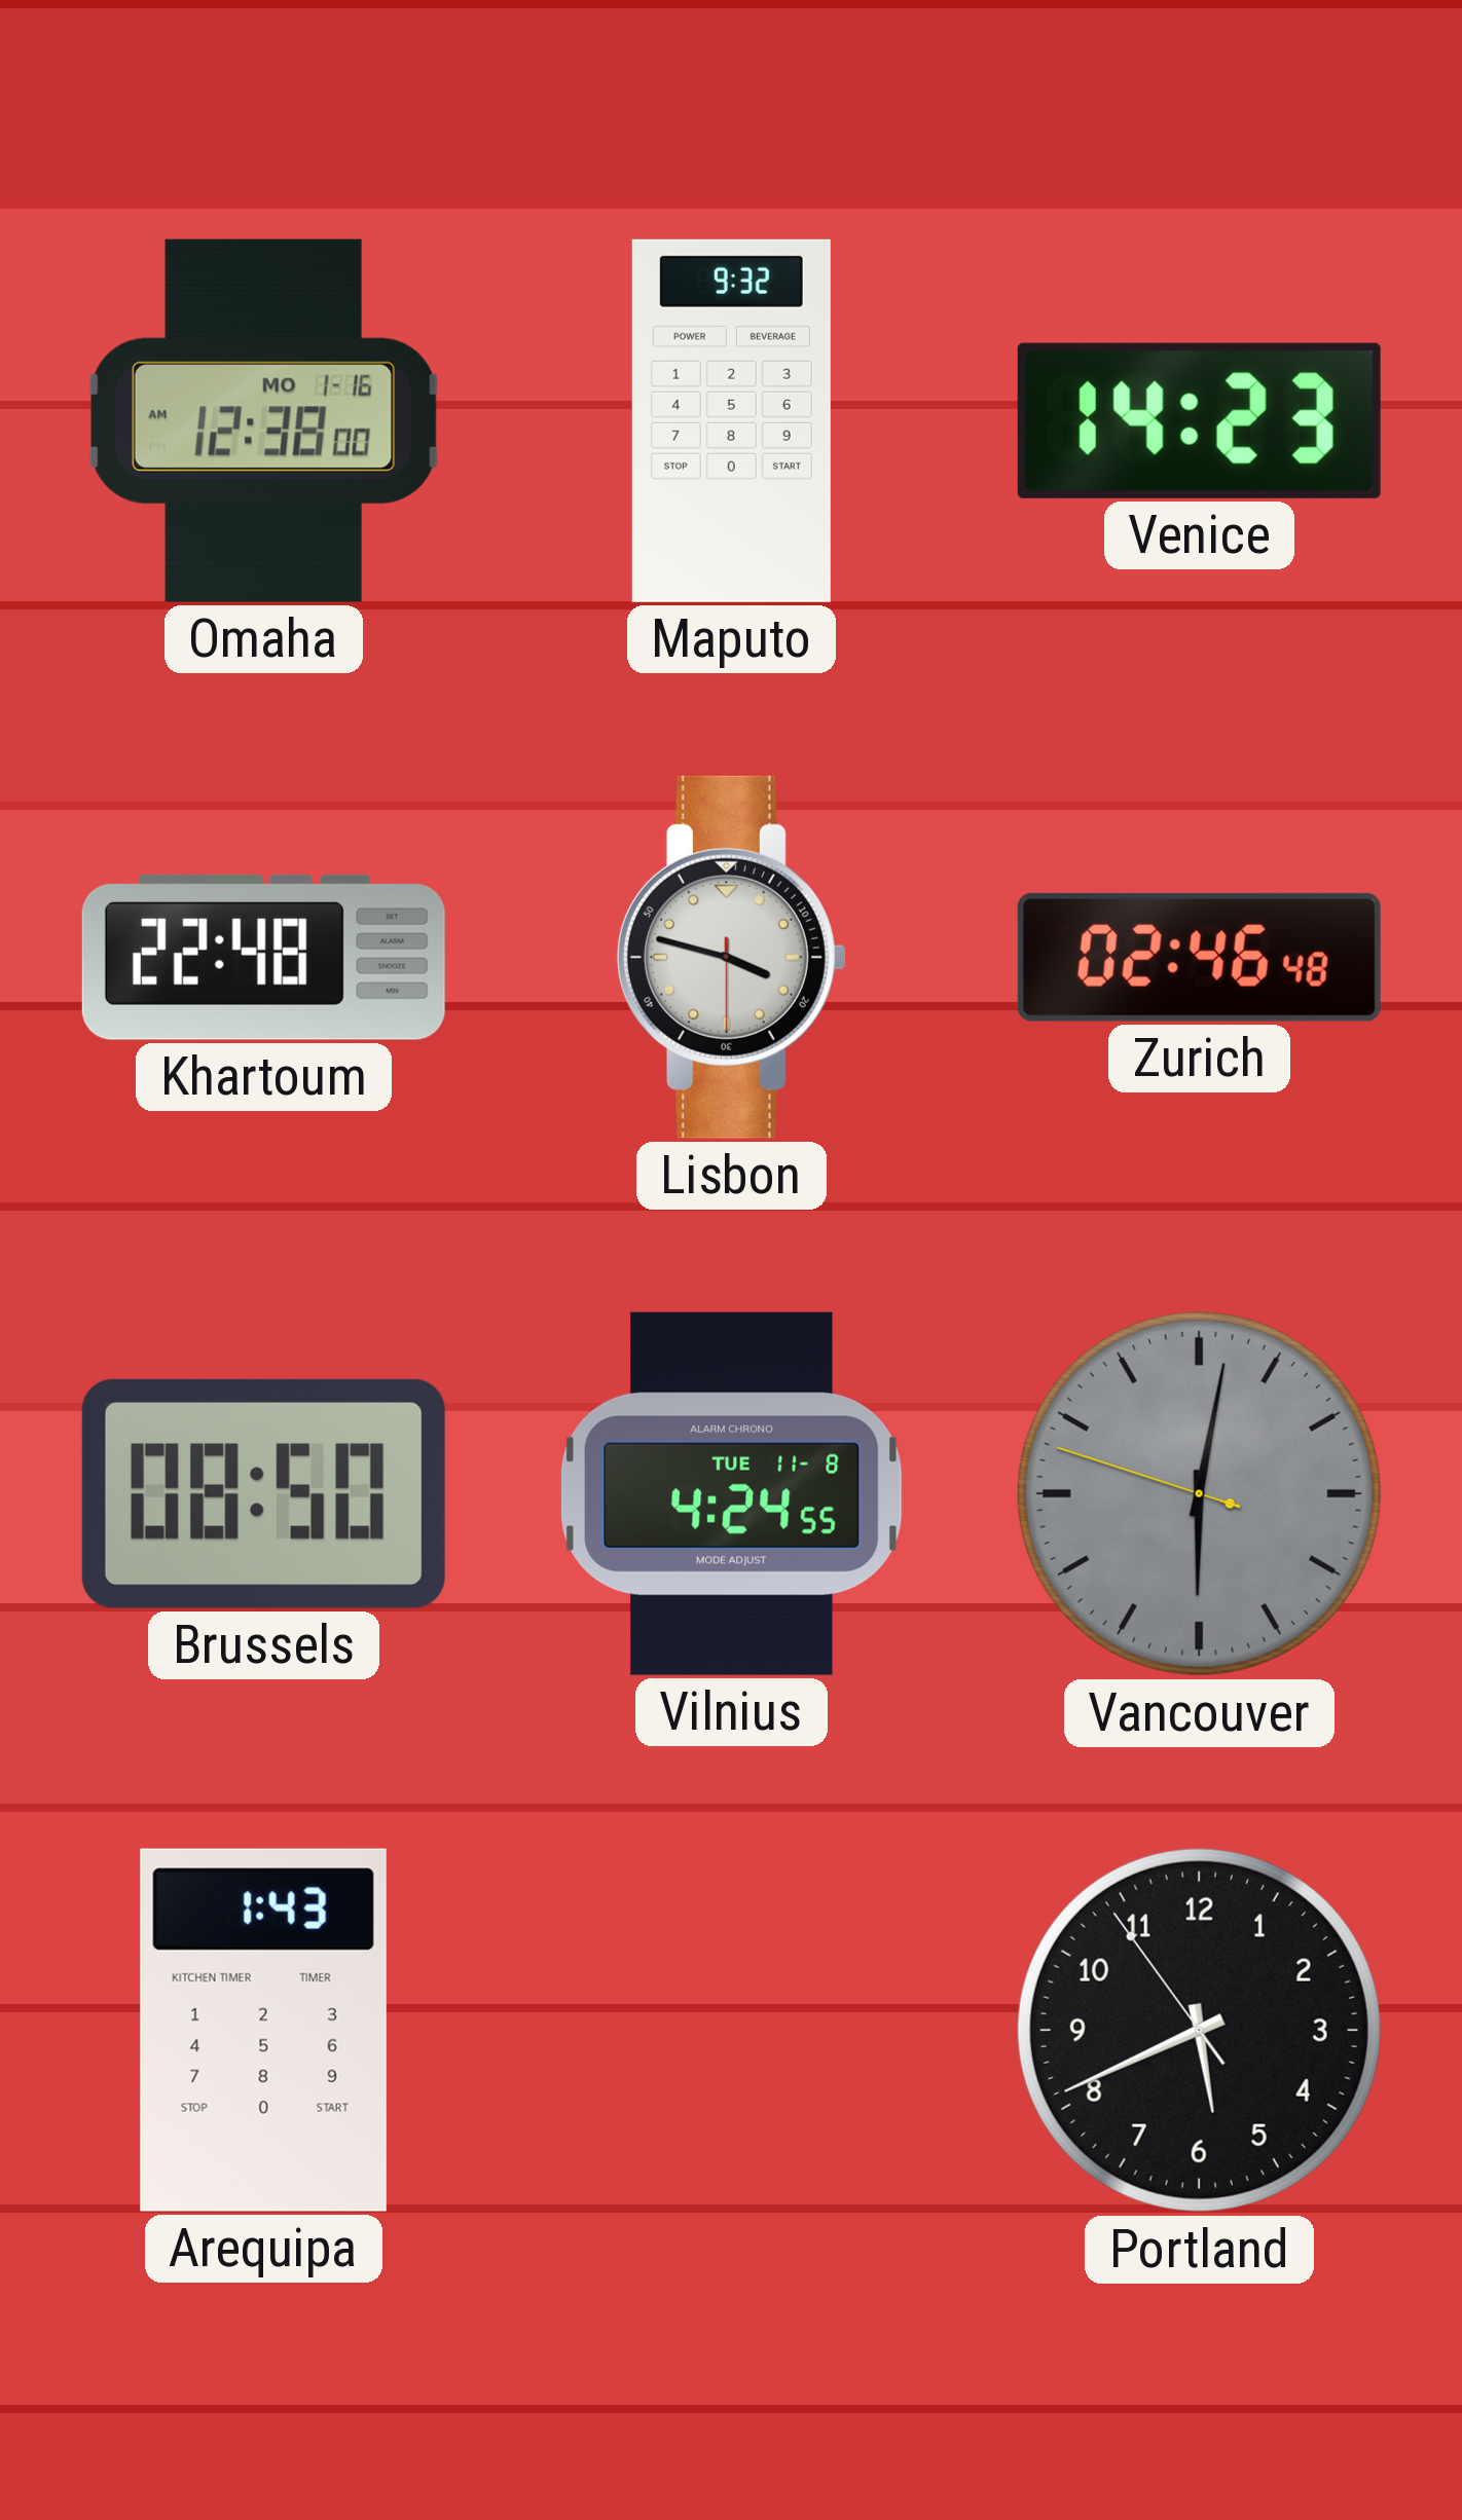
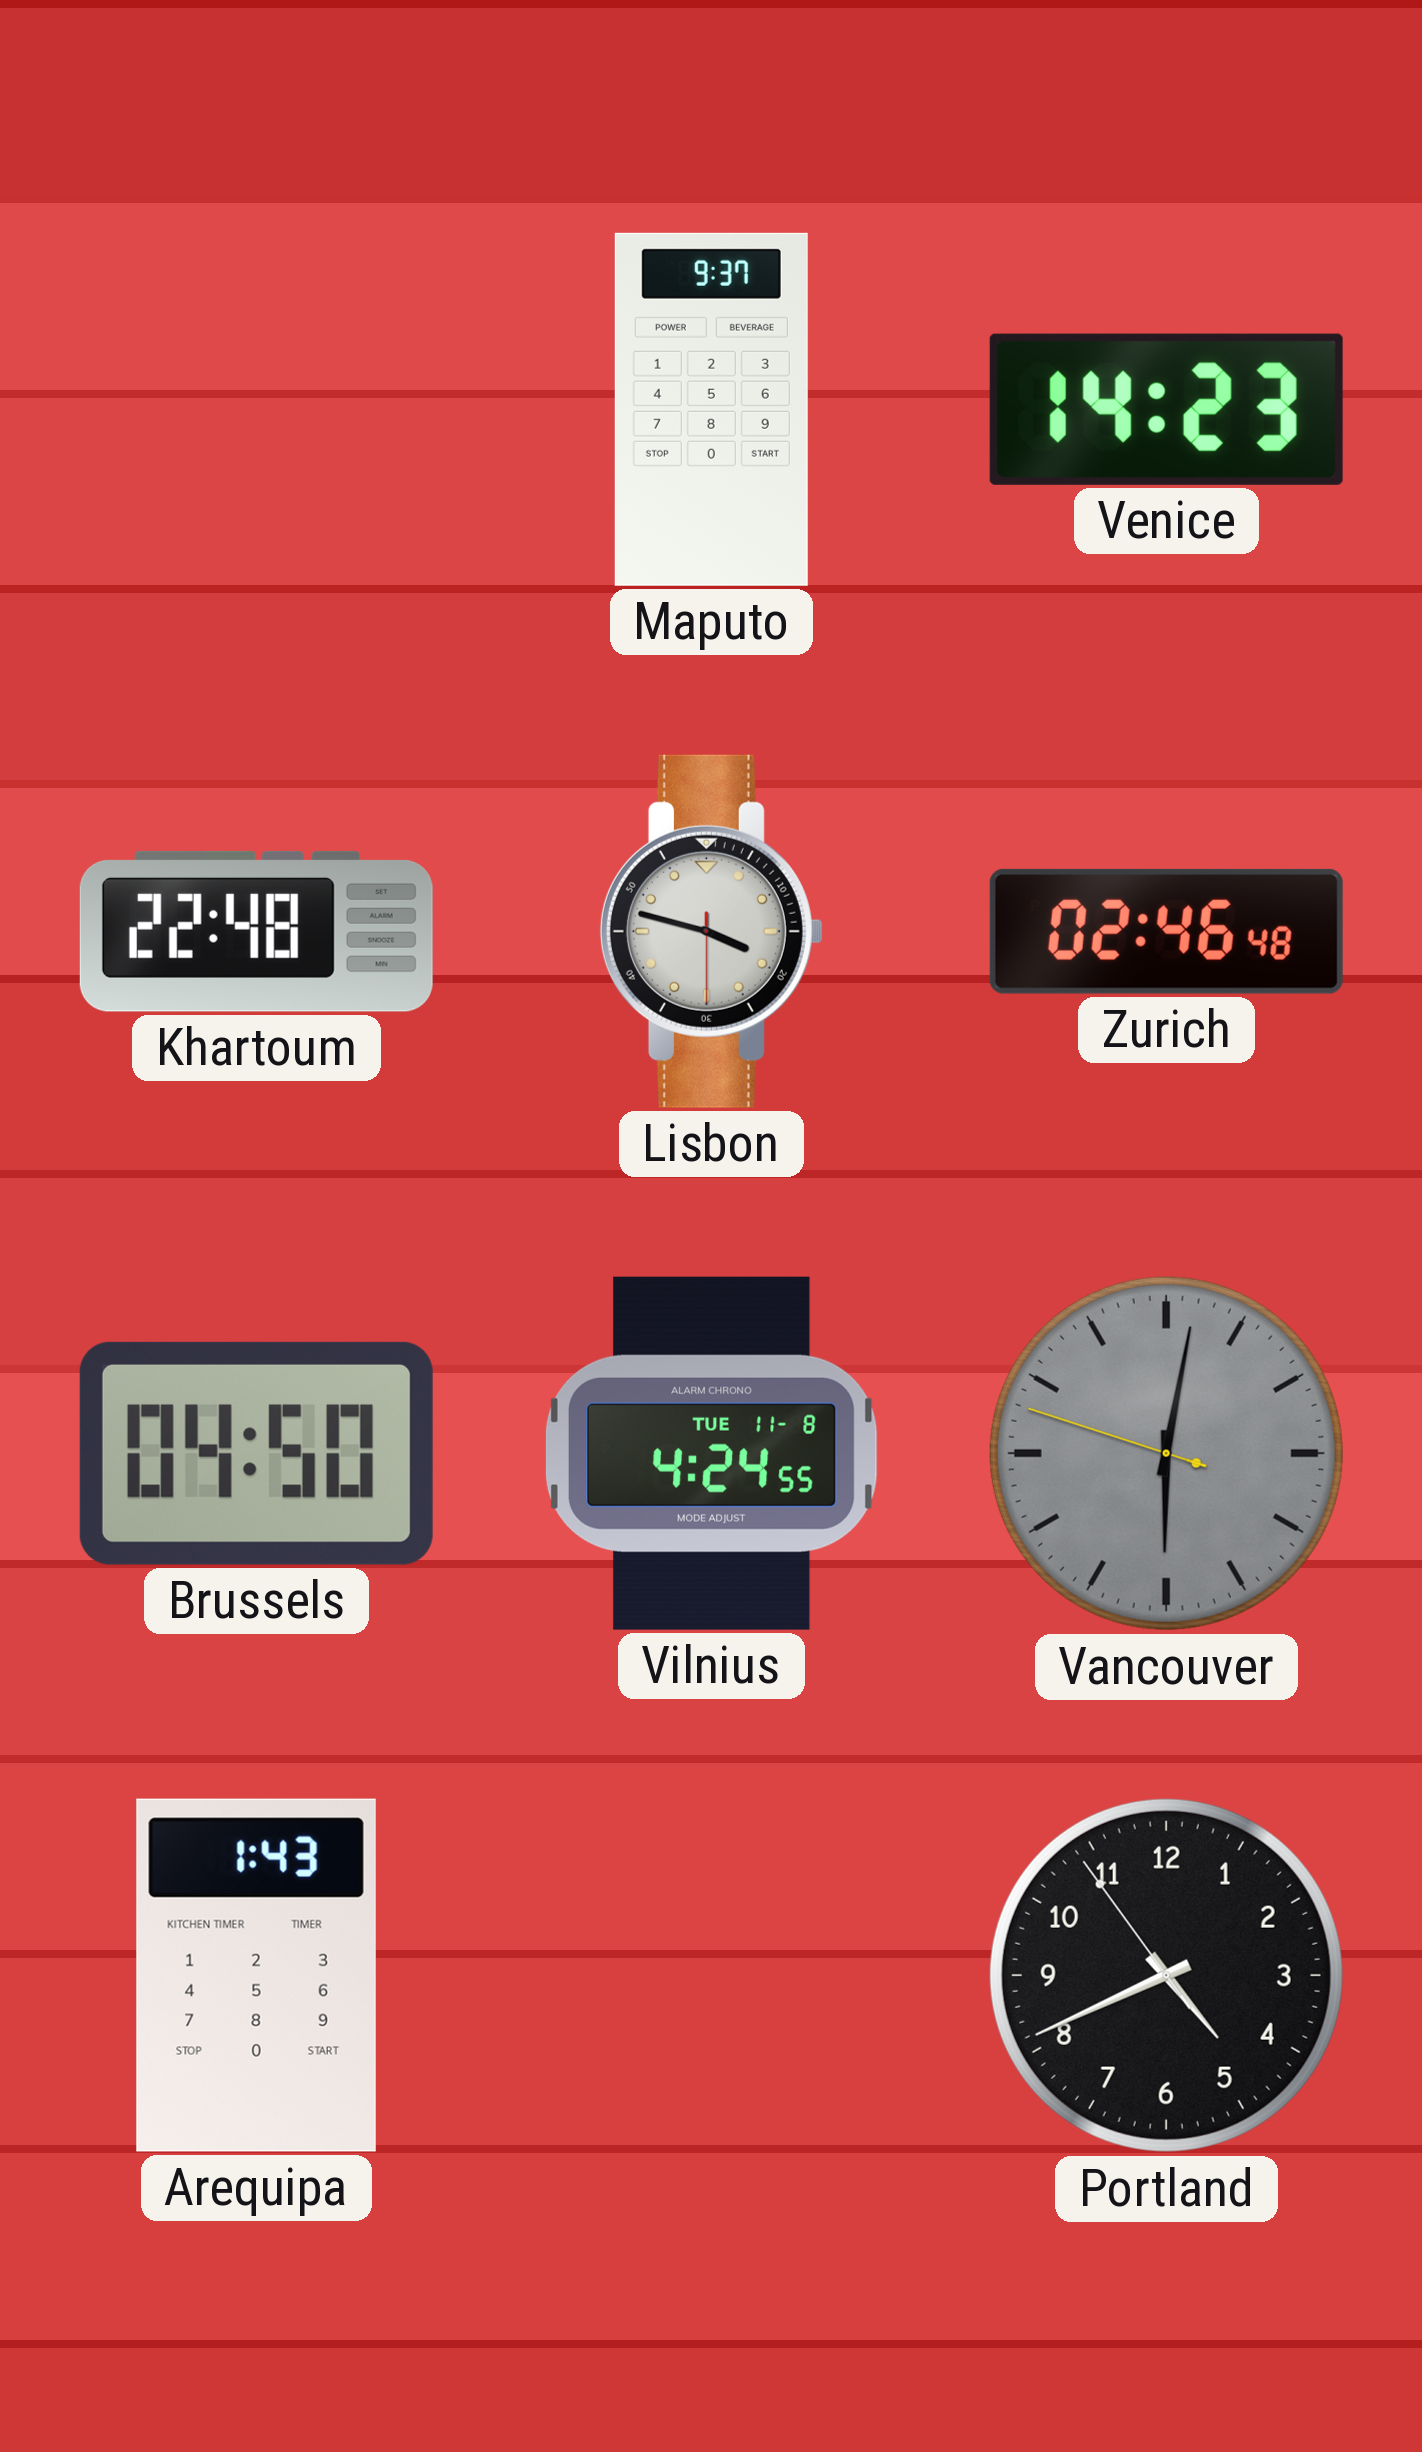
Omaha: 12:38 -> none (263, 420)
Maputo: 9:32 -> 9:37 (711, 409)
Brussels: 08:50 -> 04:50 (256, 1453)
Portland: 5:40 -> 4:40 (1166, 1975)
